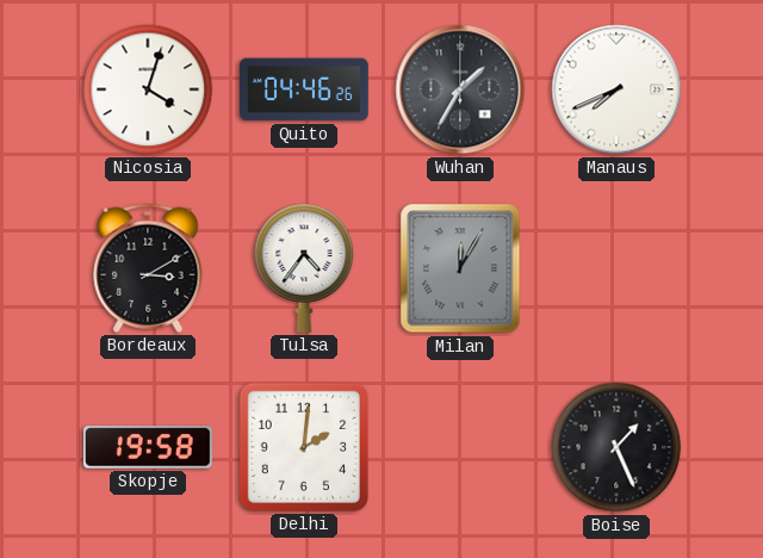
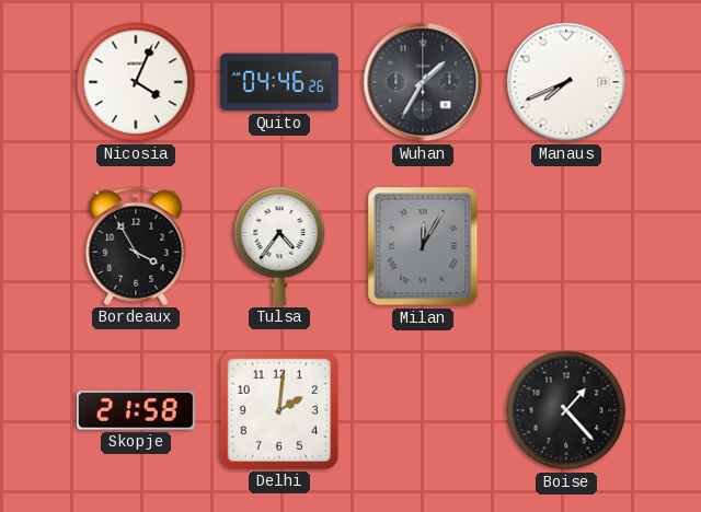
Nicosia: 4:03 -> 4:04 (136, 82)
Bordeaux: 3:10 -> 3:55 (136, 246)
Skopje: 19:58 -> 21:58 (136, 410)
Boise: 1:26 -> 1:23 (566, 410)
